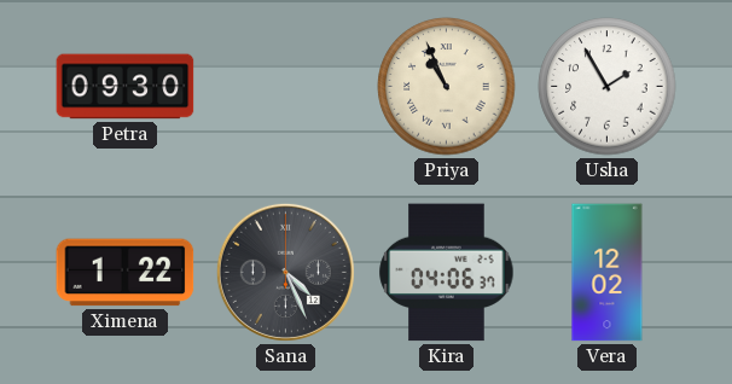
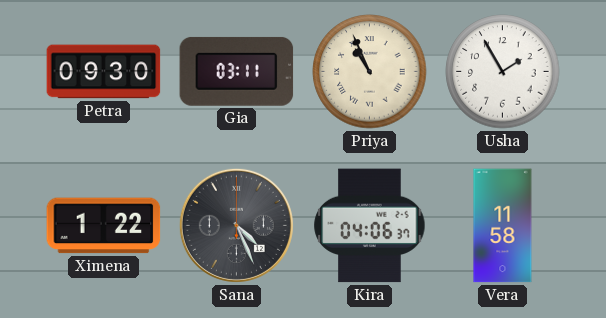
Gia: none -> 03:11 (237, 71)
Vera: 12:02 -> 11:58 (503, 226)
